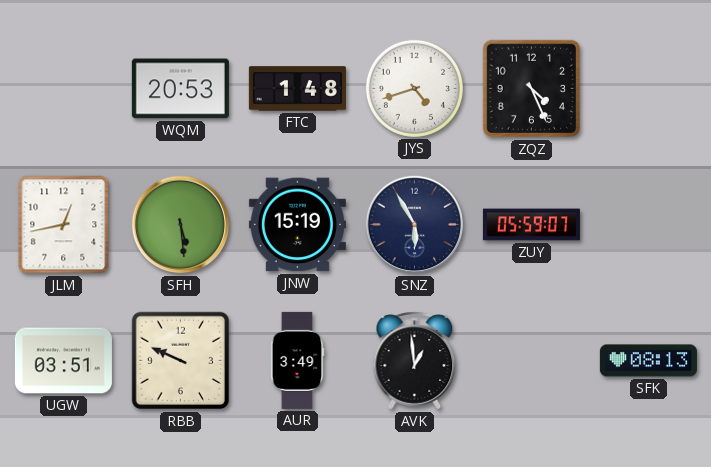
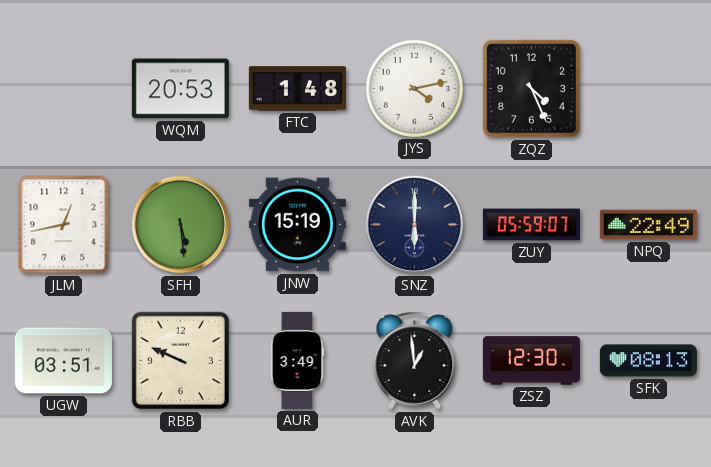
JYS: 4:42 -> 4:13 (414, 88)
SNZ: 5:55 -> 6:00 (415, 225)
NPQ: none -> 22:49 (648, 225)
ZSZ: none -> 12:30 (531, 361)
